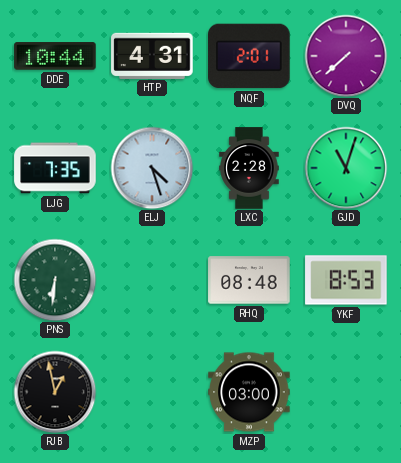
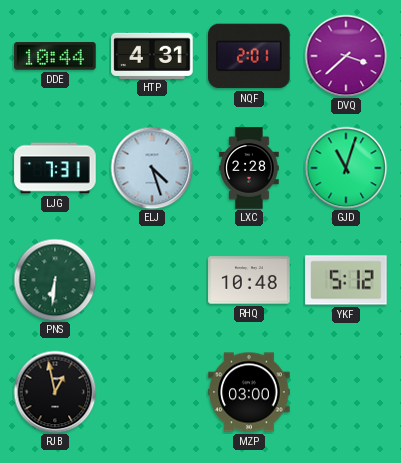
DVQ: 7:38 -> 3:38 (346, 56)
LJG: 7:35 -> 7:31 (55, 168)
RHQ: 08:48 -> 10:48 (249, 280)
YKF: 8:53 -> 5:12 (346, 280)
